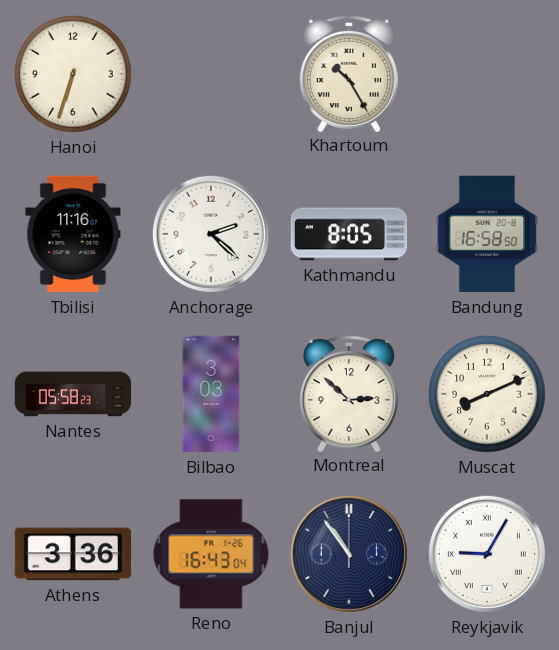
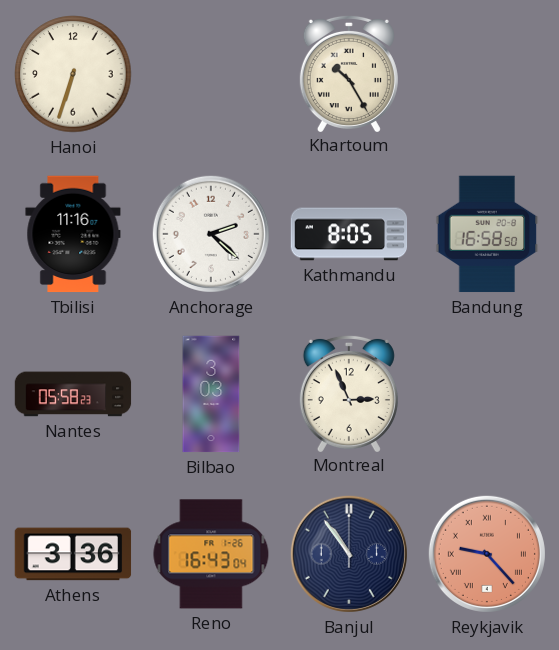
Montreal: 2:52 -> 2:56 (349, 393)
Muscat: 8:11 -> none (487, 394)
Reykjavik: 9:05 -> 9:23 (487, 554)
Reykjavik dial: white -> salmon (487, 554)
